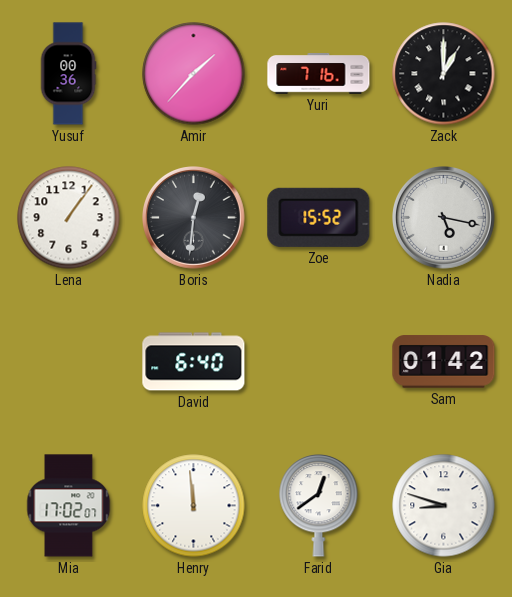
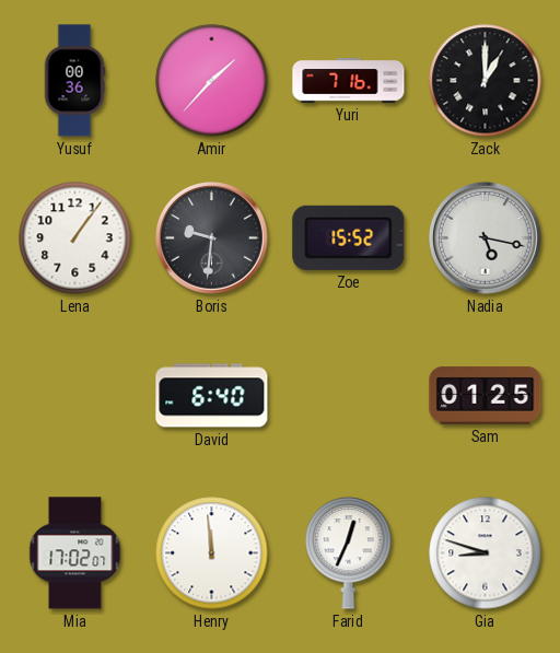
Boris: 12:31 -> 9:31 (212, 238)
Sam: 01:42 -> 01:25 (486, 396)
Farid: 12:39 -> 12:34 (349, 553)
